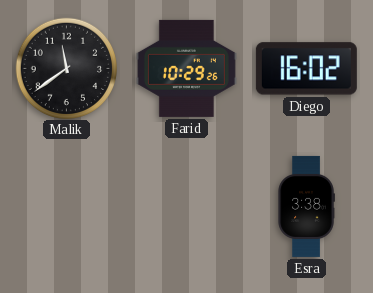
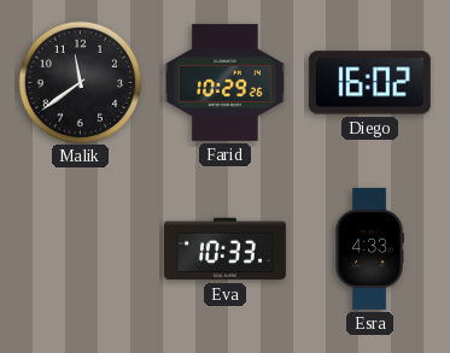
Eva: none -> 10:33 (224, 249)
Esra: 3:38 -> 4:33 (369, 248)
